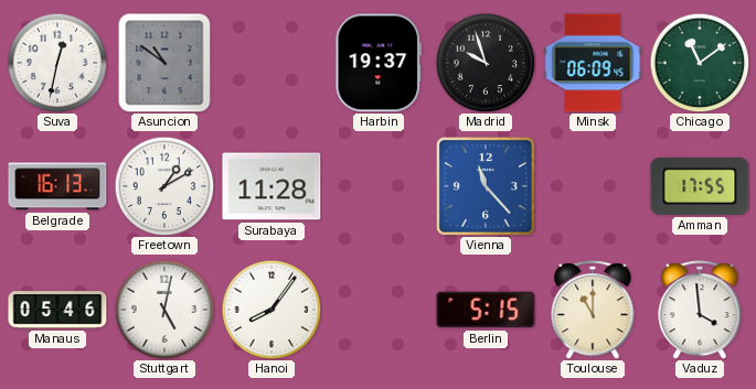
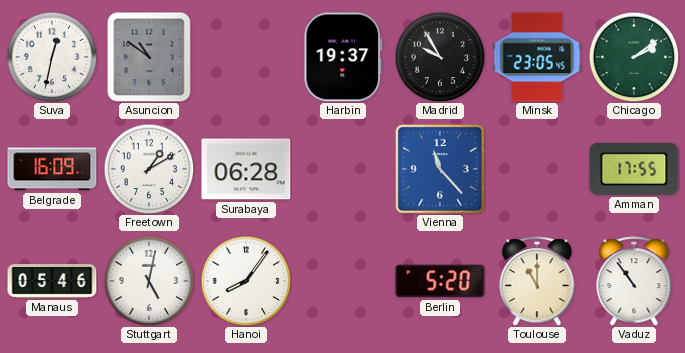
Madrid: 9:57 -> 9:55 (440, 57)
Minsk: 06:09 -> 23:05 (537, 57)
Chicago: 11:09 -> 2:09 (634, 57)
Belgrade: 16:13 -> 16:09 (52, 169)
Surabaya: 11:28 -> 06:28 (246, 169)
Berlin: 5:15 -> 5:20 (440, 281)
Vaduz: 3:59 -> 10:54 (634, 281)
